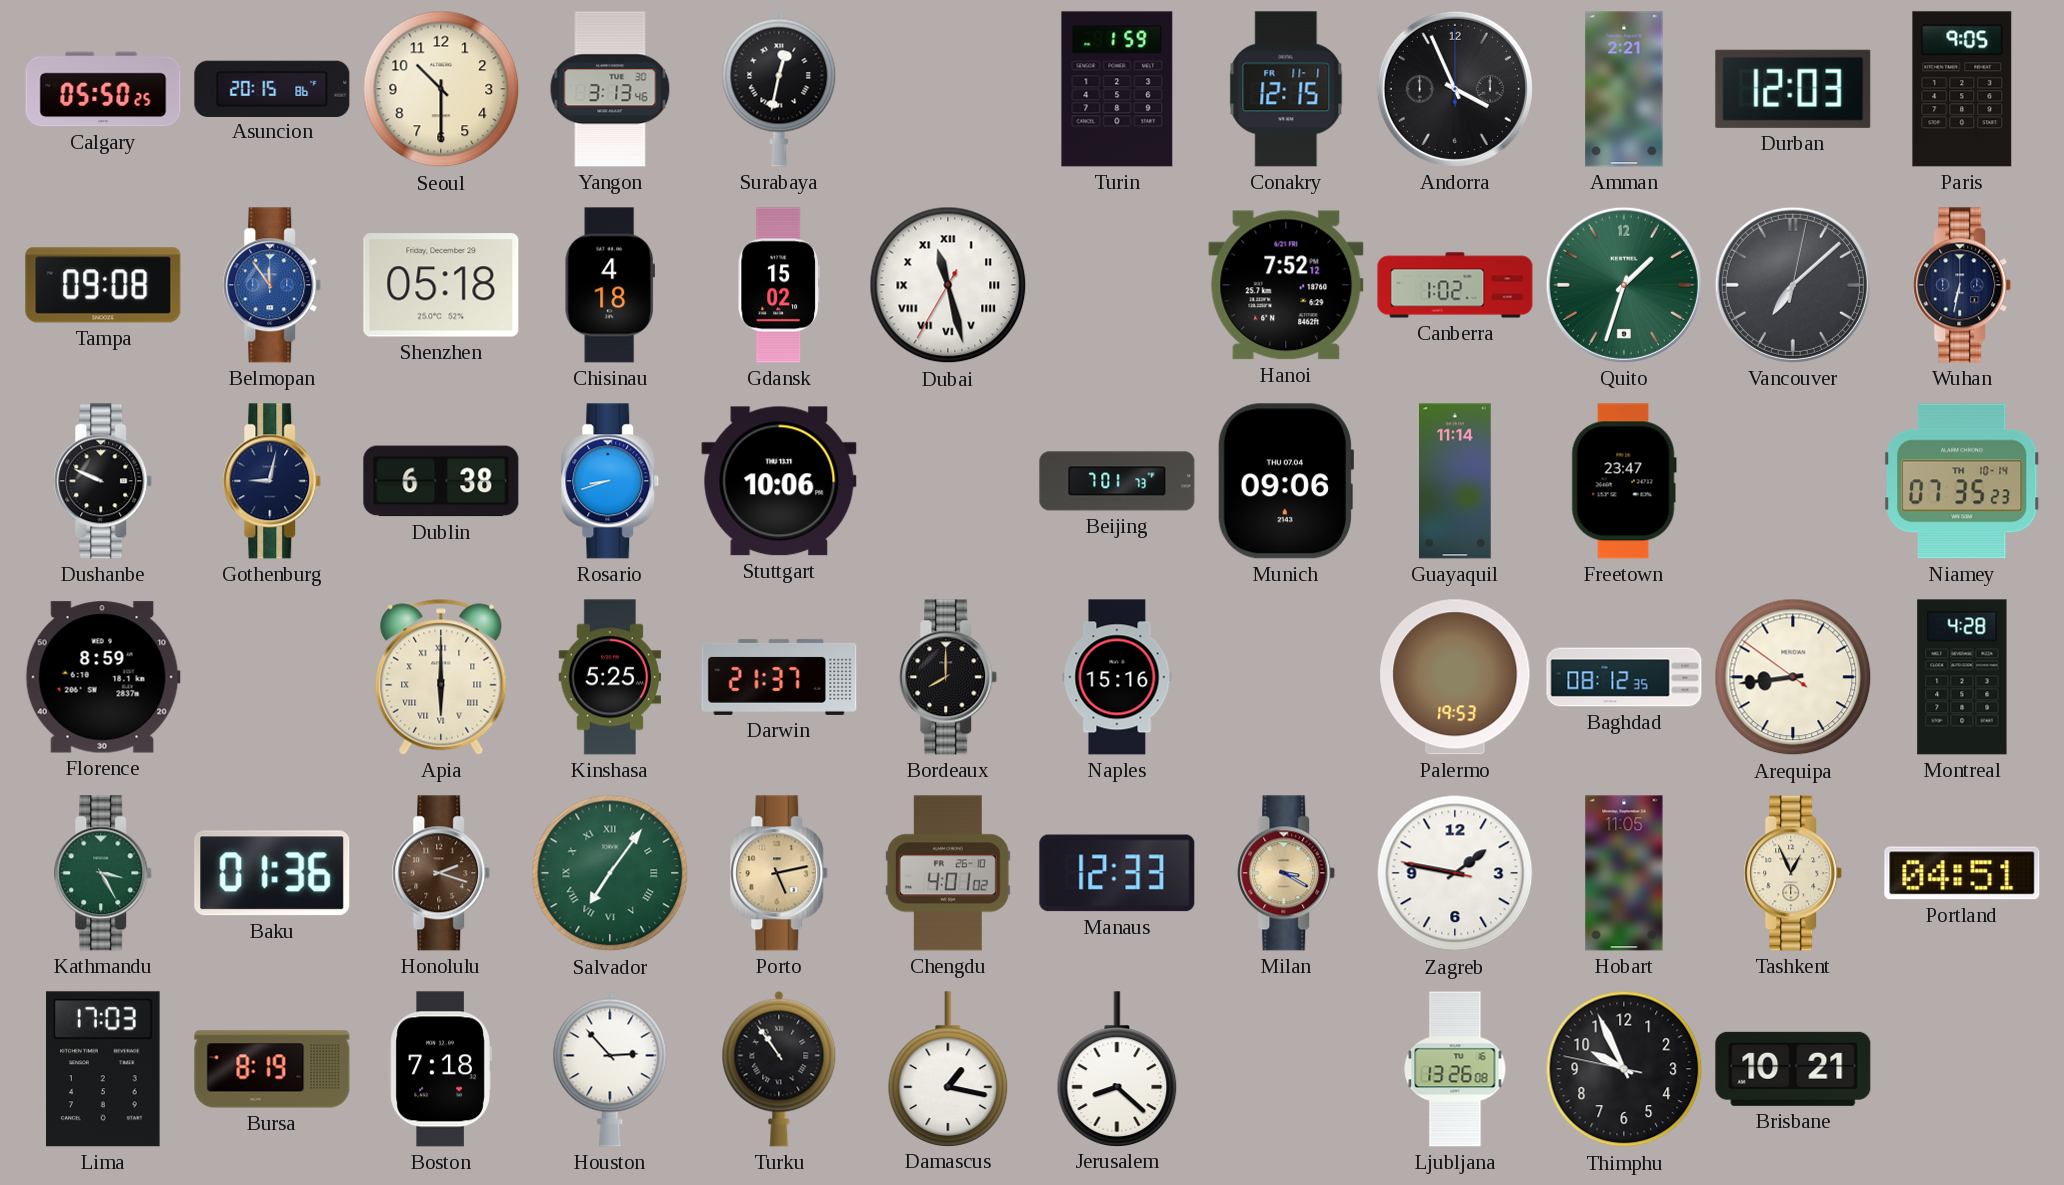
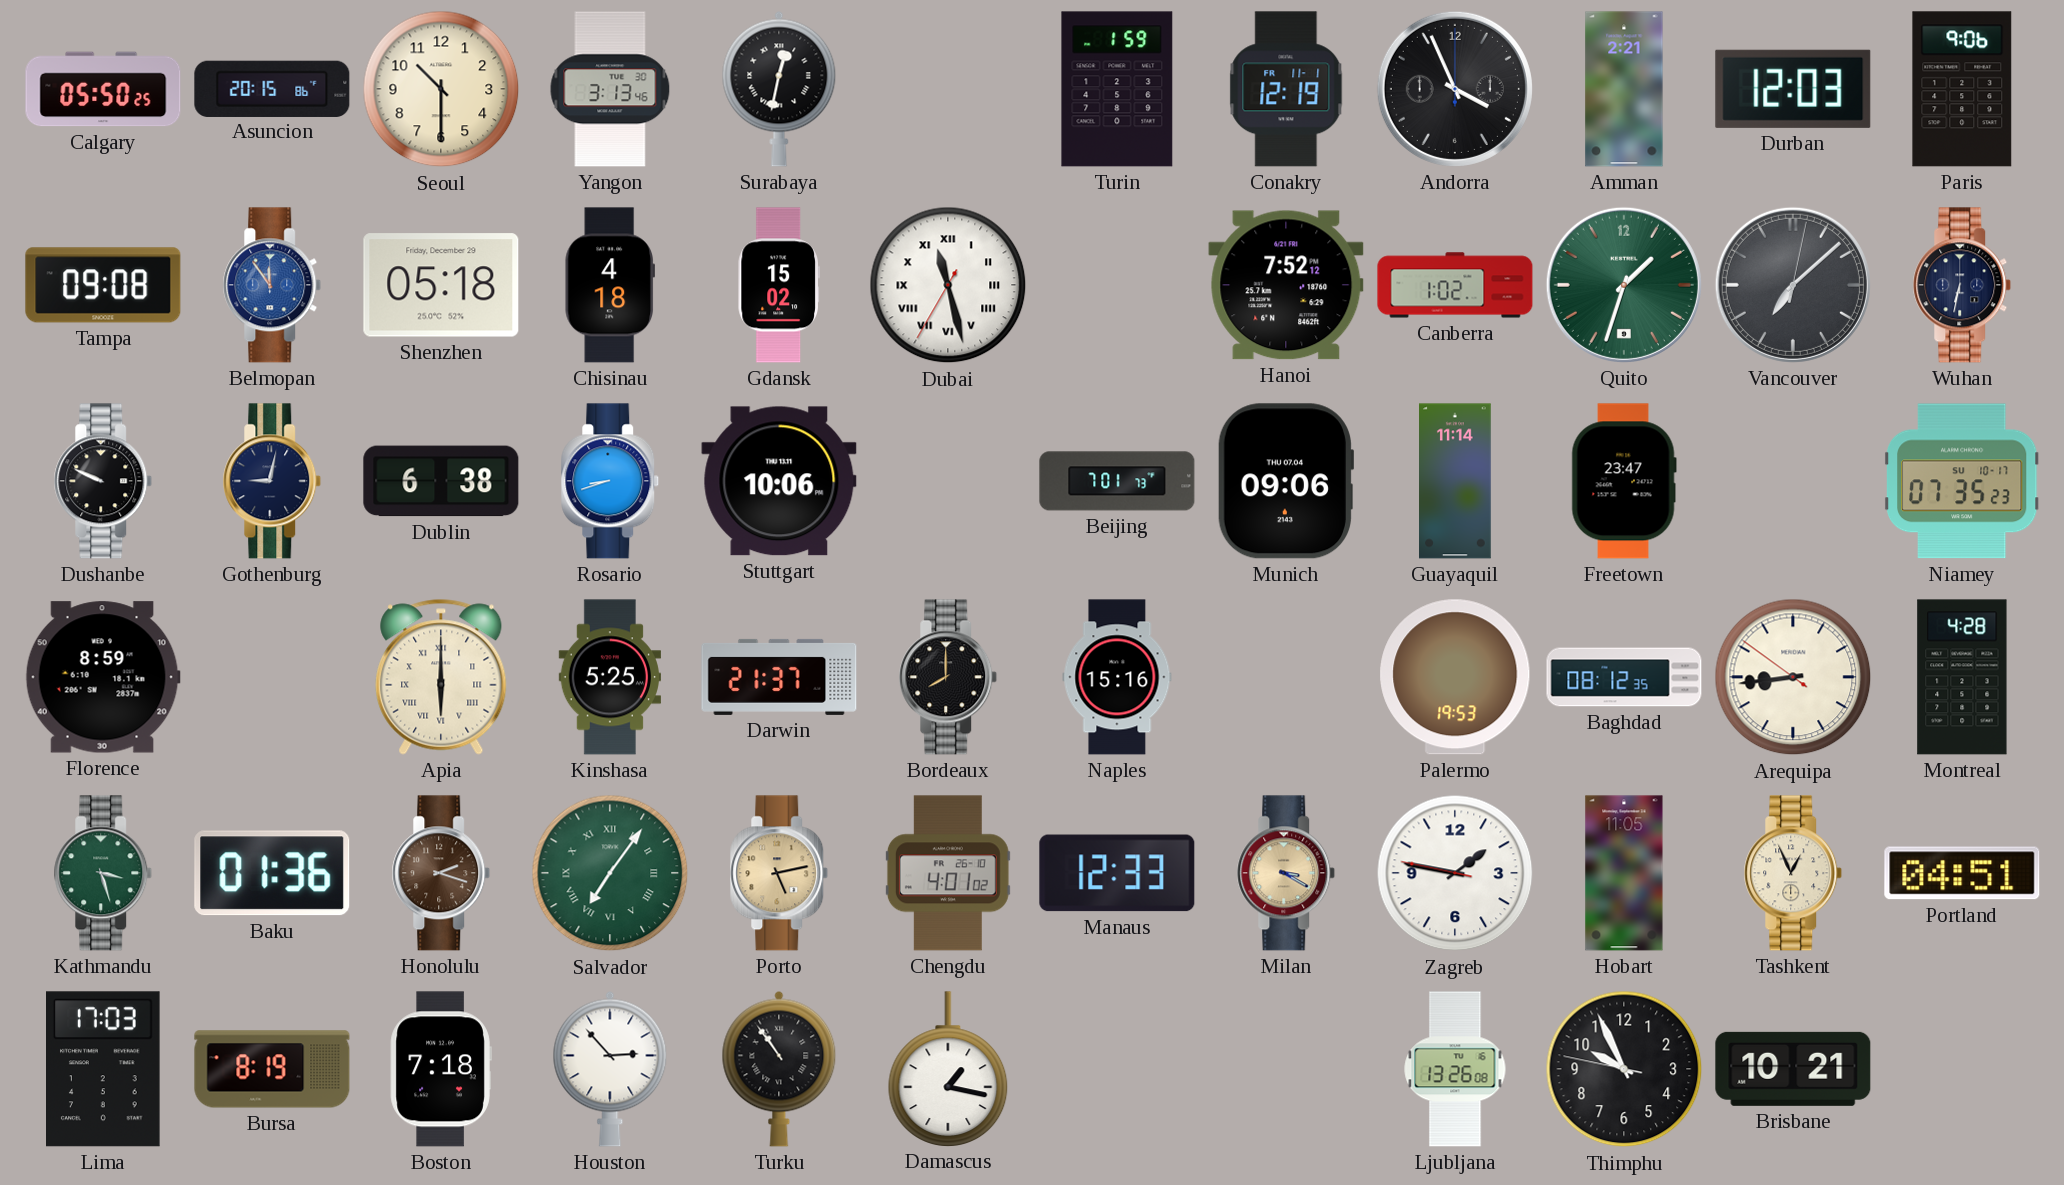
Conakry: 12:15 -> 12:19 (1286, 89)
Paris: 9:05 -> 9:06 (1962, 89)
Niamey date: TH 10-14 -> SU 10-17 (1962, 481)
Kathmandu: 3:25 -> 3:27 (103, 873)
Jerusalem: 8:22 -> none (1117, 1069)
